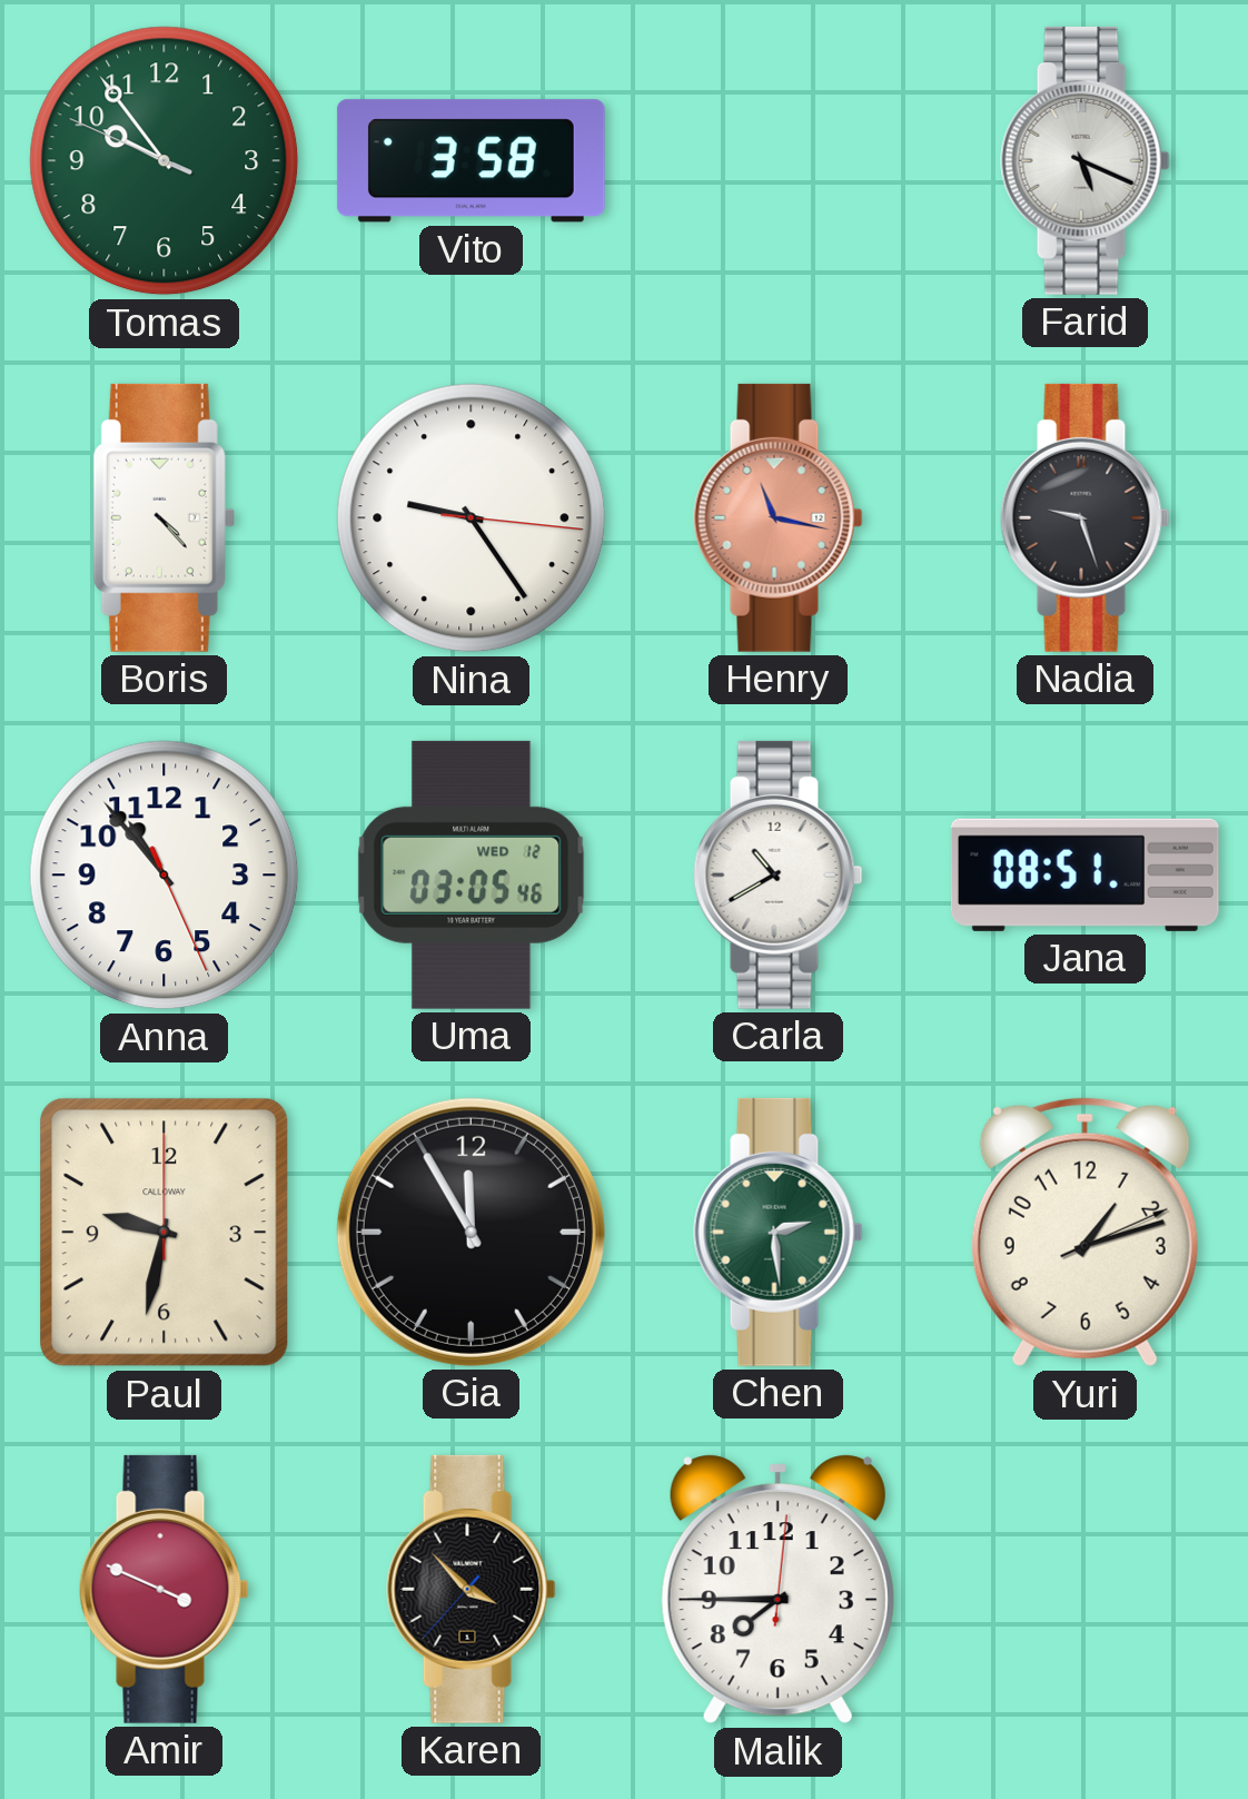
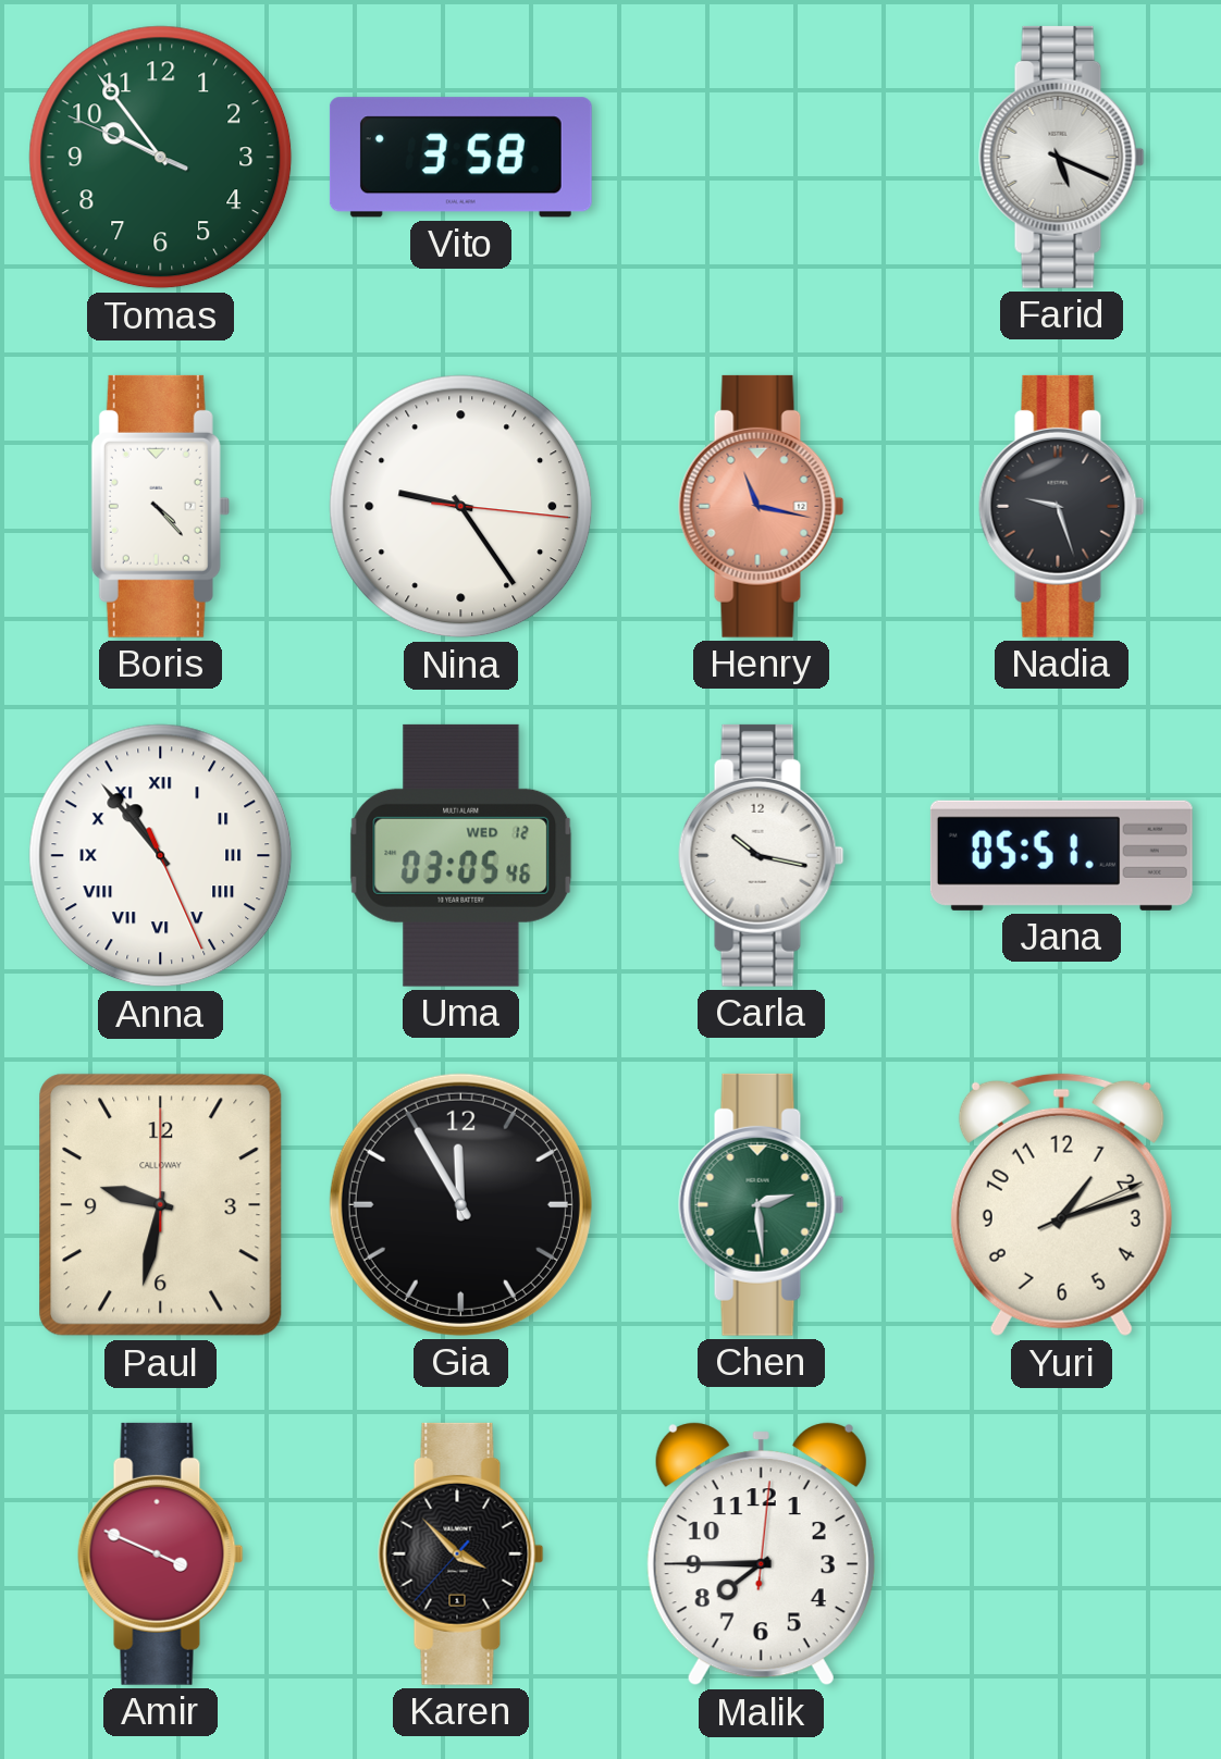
Anna numerals: Arabic -> Roman (161, 856)
Carla: 10:40 -> 10:17 (762, 855)
Jana: 08:51 -> 05:51 (1061, 855)
